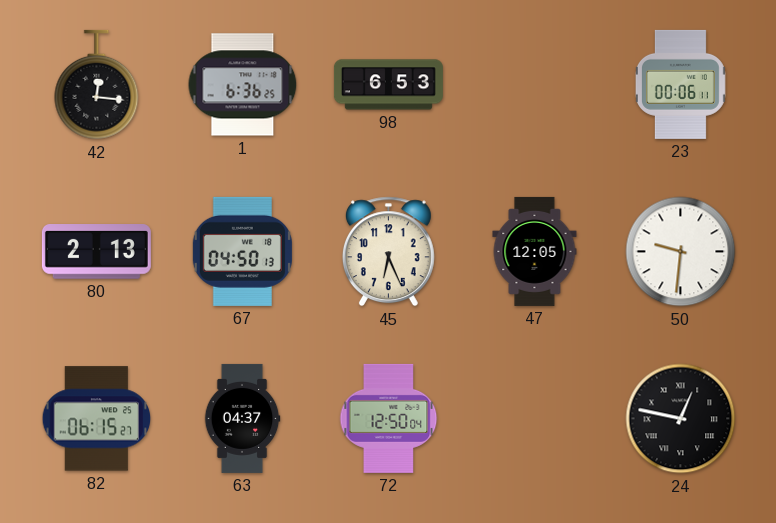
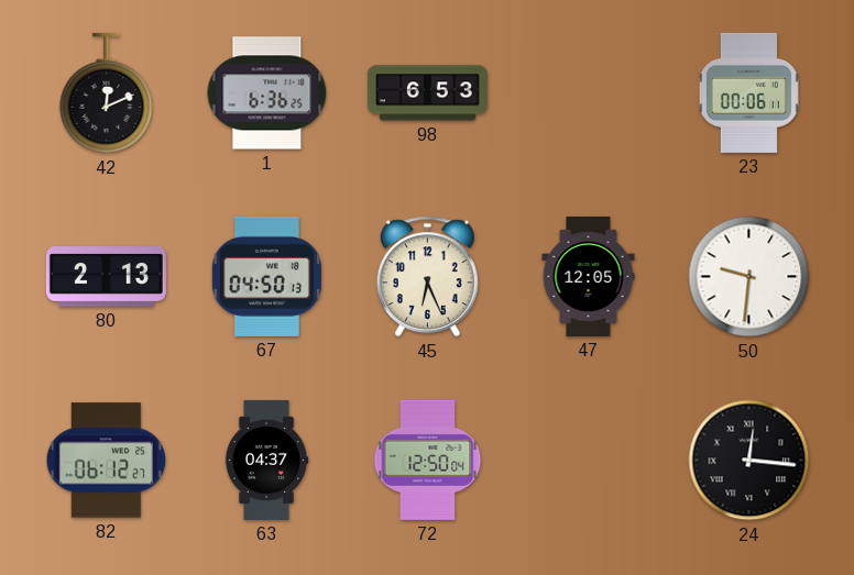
42: 12:16 -> 12:11 (107, 93)
82: 06:15 -> 06:12 (107, 461)
24: 12:47 -> 12:16 (749, 461)
